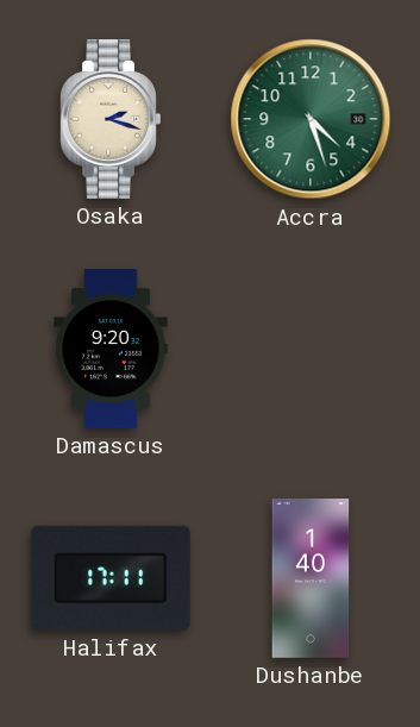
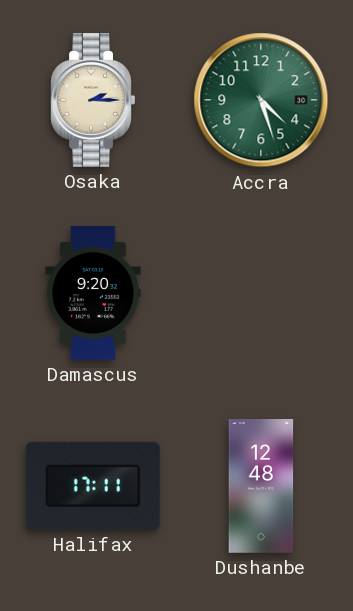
Osaka: 2:18 -> 2:15 (93, 101)
Dushanbe: 1:40 -> 12:48 (261, 487)
